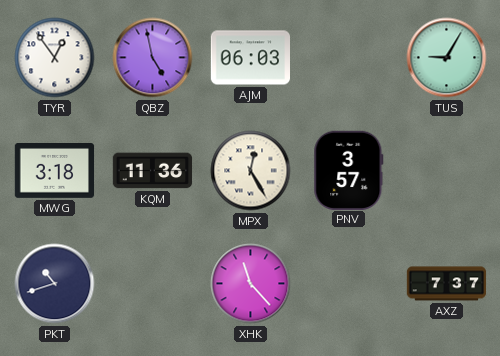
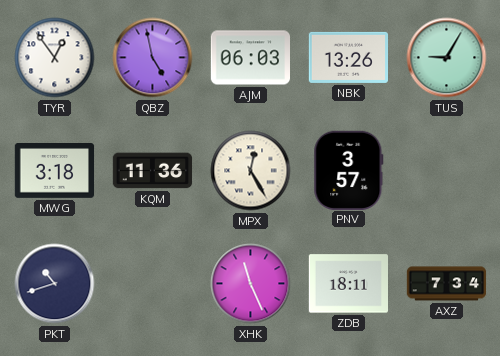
NBK: none -> 13:26 (349, 57)
XHK: 11:23 -> 11:26 (251, 284)
ZDB: none -> 18:11 (349, 284)
AXZ: 7:37 -> 7:34 (447, 284)
